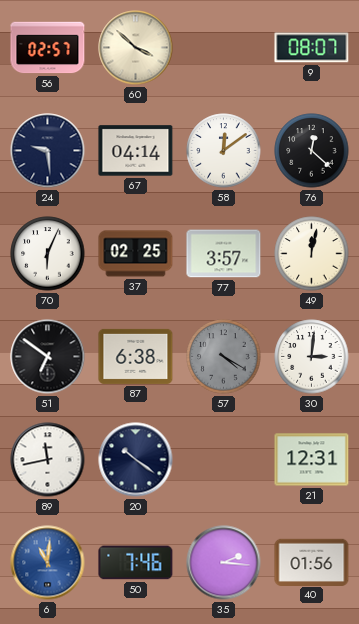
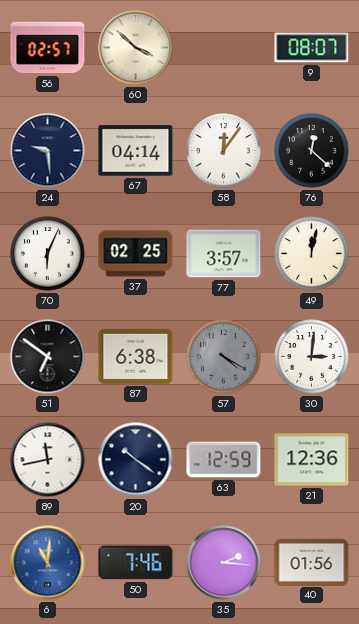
58: 12:09 -> 12:06 (224, 151)
63: none -> 12:59 (224, 460)
21: 12:31 -> 12:36 (312, 460)
